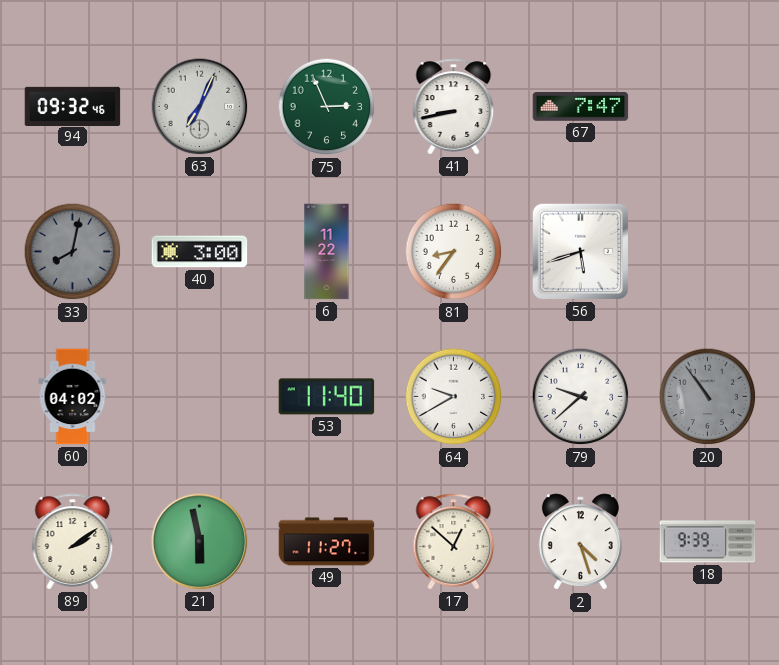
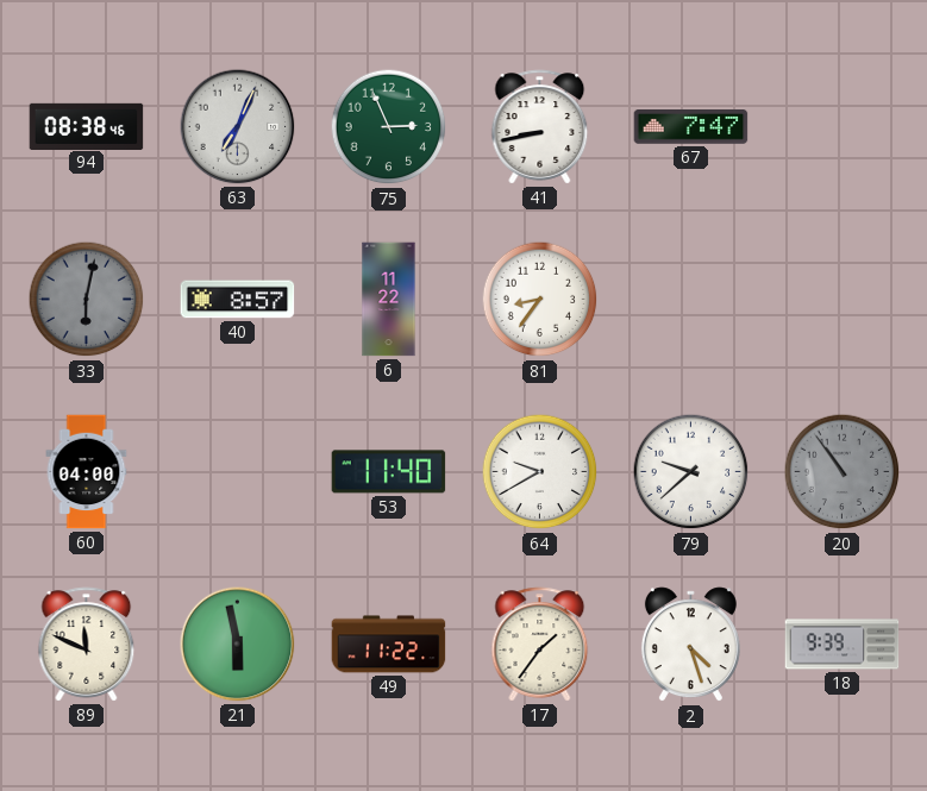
94: 09:32 -> 08:38 (87, 126)
33: 8:02 -> 6:02 (87, 300)
40: 3:00 -> 8:57 (238, 300)
56: 5:42 -> none (580, 251)
60: 04:02 -> 04:00 (87, 472)
89: 2:09 -> 11:49 (87, 645)
49: 11:27 -> 11:22 (389, 645)
17: 12:52 -> 1:36 (540, 645)
